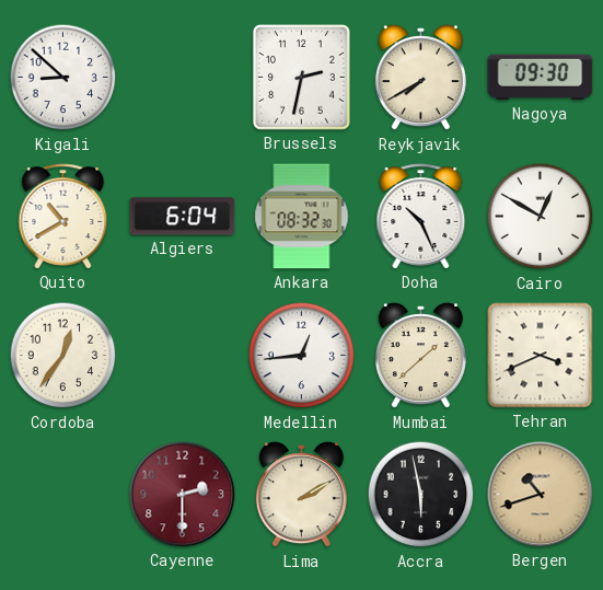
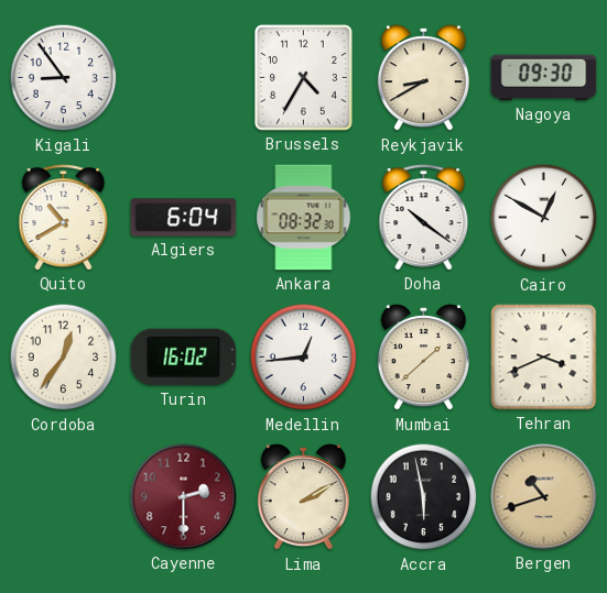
Kigali: 8:52 -> 8:54 (64, 78)
Brussels: 2:32 -> 4:35 (304, 78)
Reykjavik: 7:40 -> 8:40 (423, 78)
Doha: 10:26 -> 10:21 (424, 218)
Turin: none -> 16:02 (184, 358)
